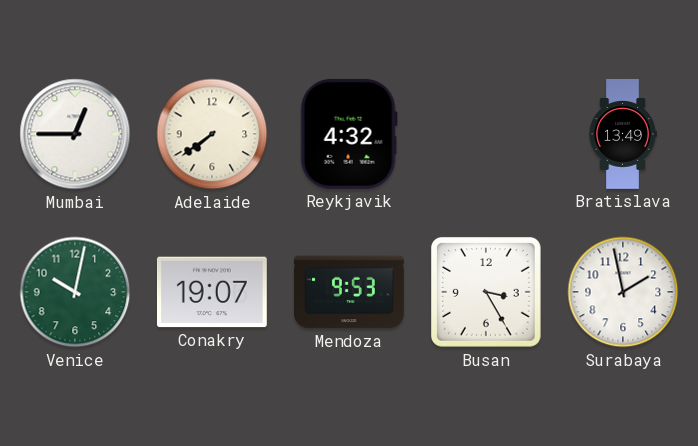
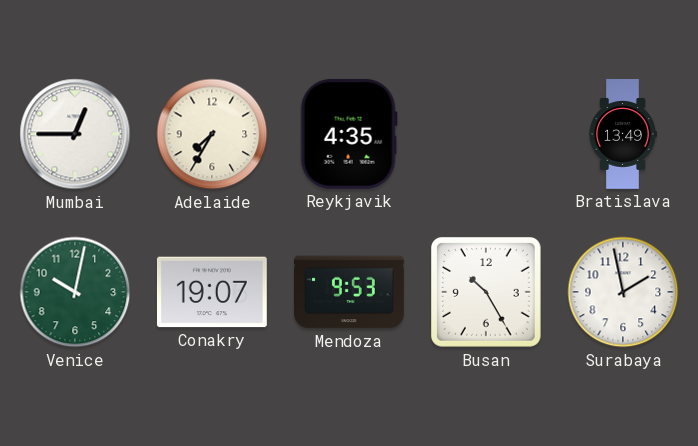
Adelaide: 7:39 -> 7:35 (212, 134)
Reykjavik: 4:32 -> 4:35 (349, 134)
Busan: 3:25 -> 10:25 (487, 293)
